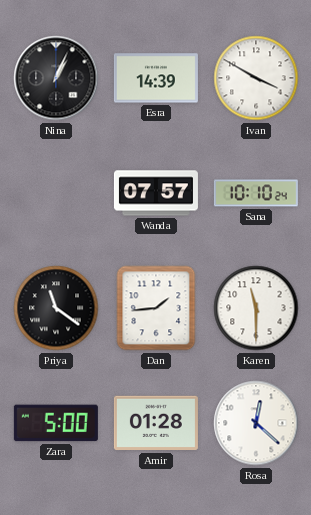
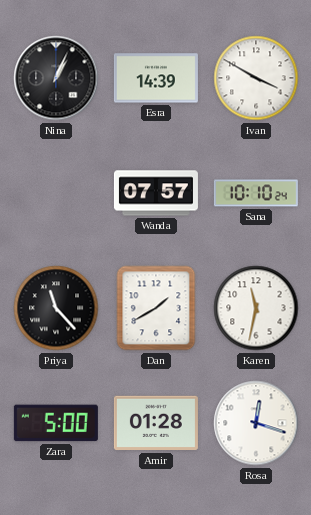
Priya: 11:21 -> 11:23 (56, 308)
Dan: 1:44 -> 1:40 (156, 308)
Karen: 11:30 -> 11:32 (256, 308)
Rosa: 12:22 -> 12:18 (256, 423)
